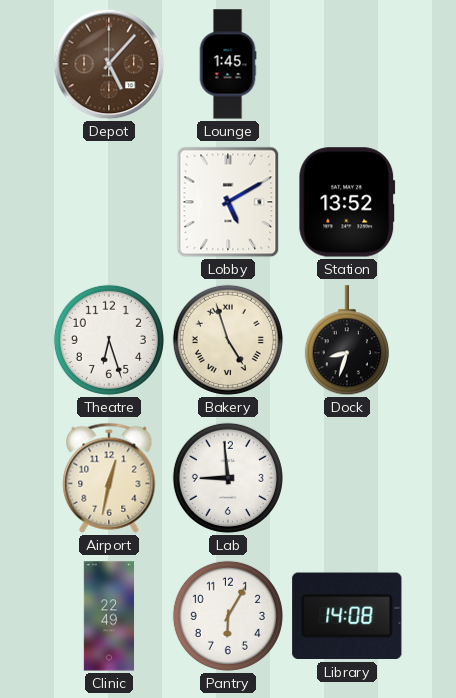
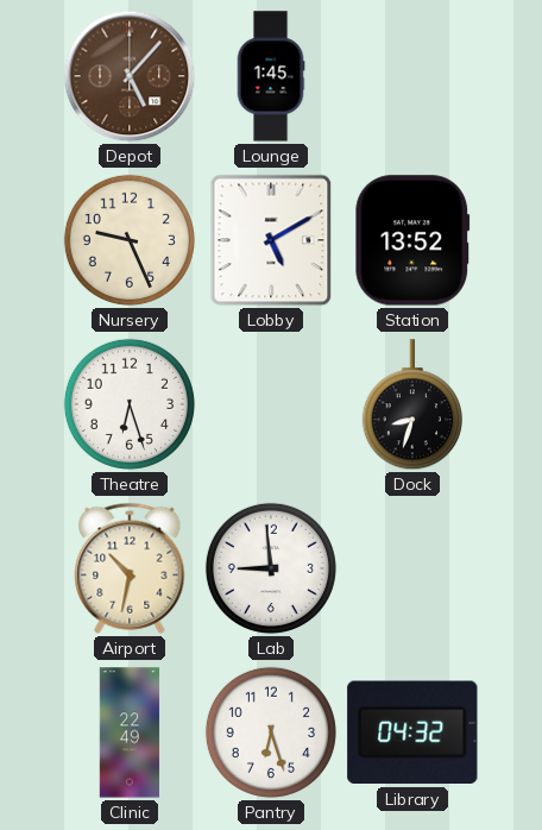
Nursery: none -> 9:26 (130, 240)
Bakery: 4:57 -> none (228, 340)
Airport: 12:32 -> 10:32 (130, 568)
Pantry: 6:05 -> 6:27 (271, 732)
Library: 14:08 -> 04:32 (412, 732)
